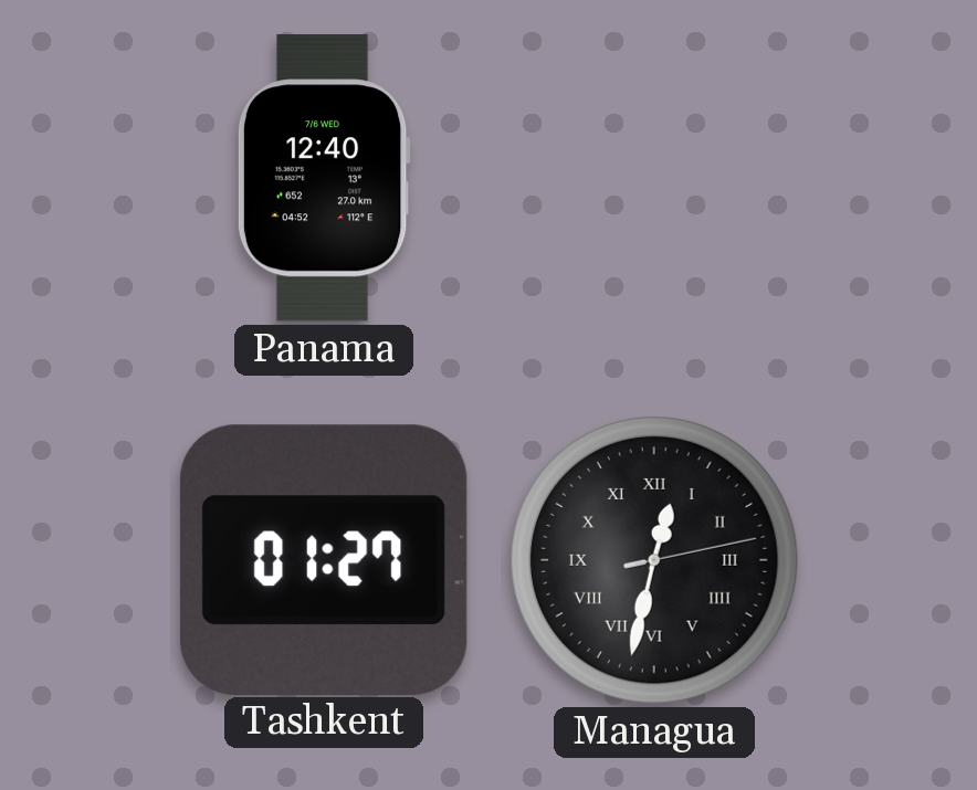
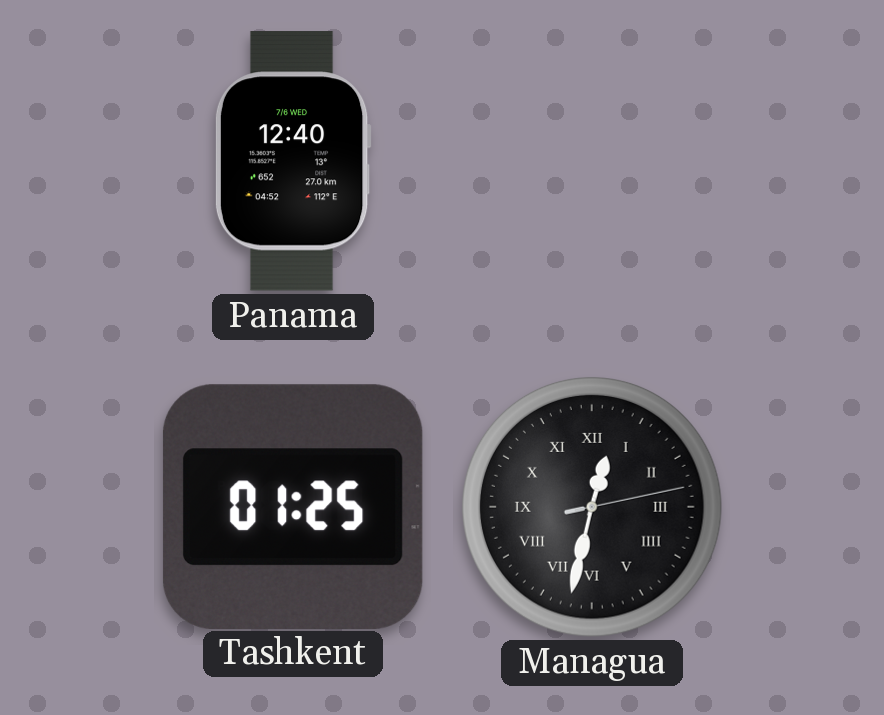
Tashkent: 01:27 -> 01:25 (293, 506)
